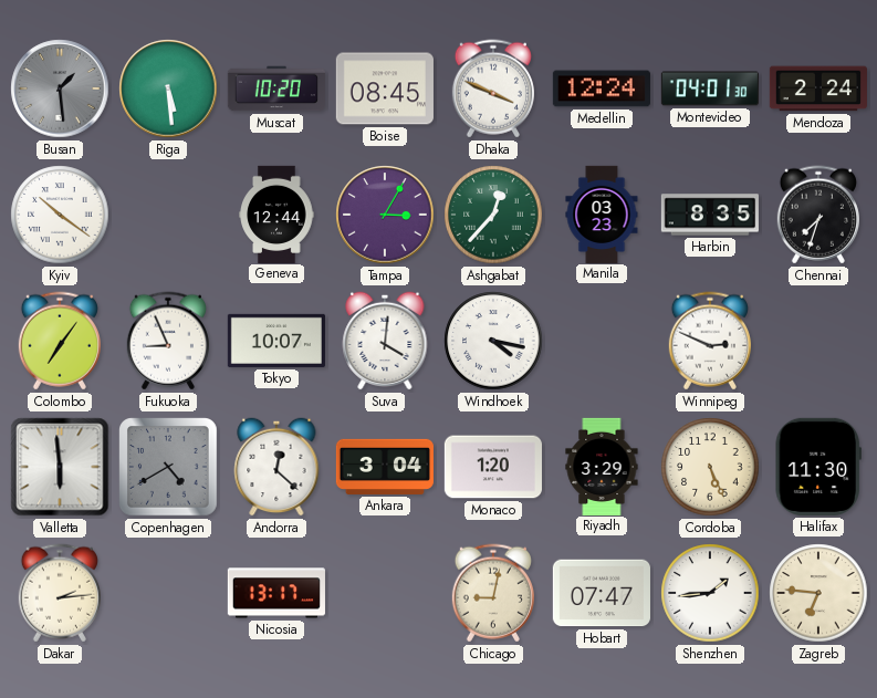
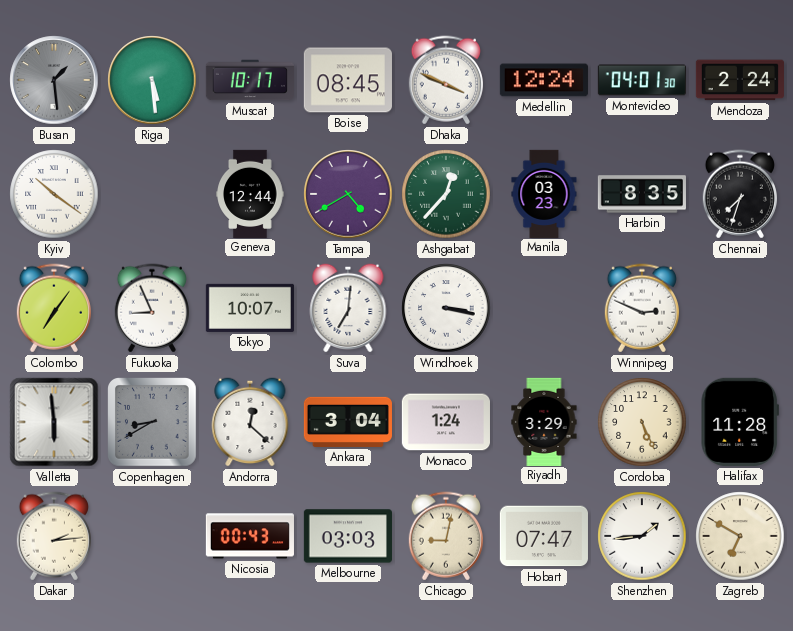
Muscat: 10:20 -> 10:17 (250, 80)
Tampa: 3:05 -> 4:40 (348, 194)
Suva: 4:01 -> 7:01 (348, 308)
Windhoek: 4:17 -> 3:17 (446, 308)
Copenhagen: 4:40 -> 8:40 (153, 423)
Monaco: 1:20 -> 1:24 (446, 422)
Halifax: 11:30 -> 11:28 (739, 422)
Nicosia: 13:17 -> 00:43 (249, 536)
Melbourne: none -> 03:03 (348, 536)
Zagreb: 6:46 -> 6:50 (740, 536)
